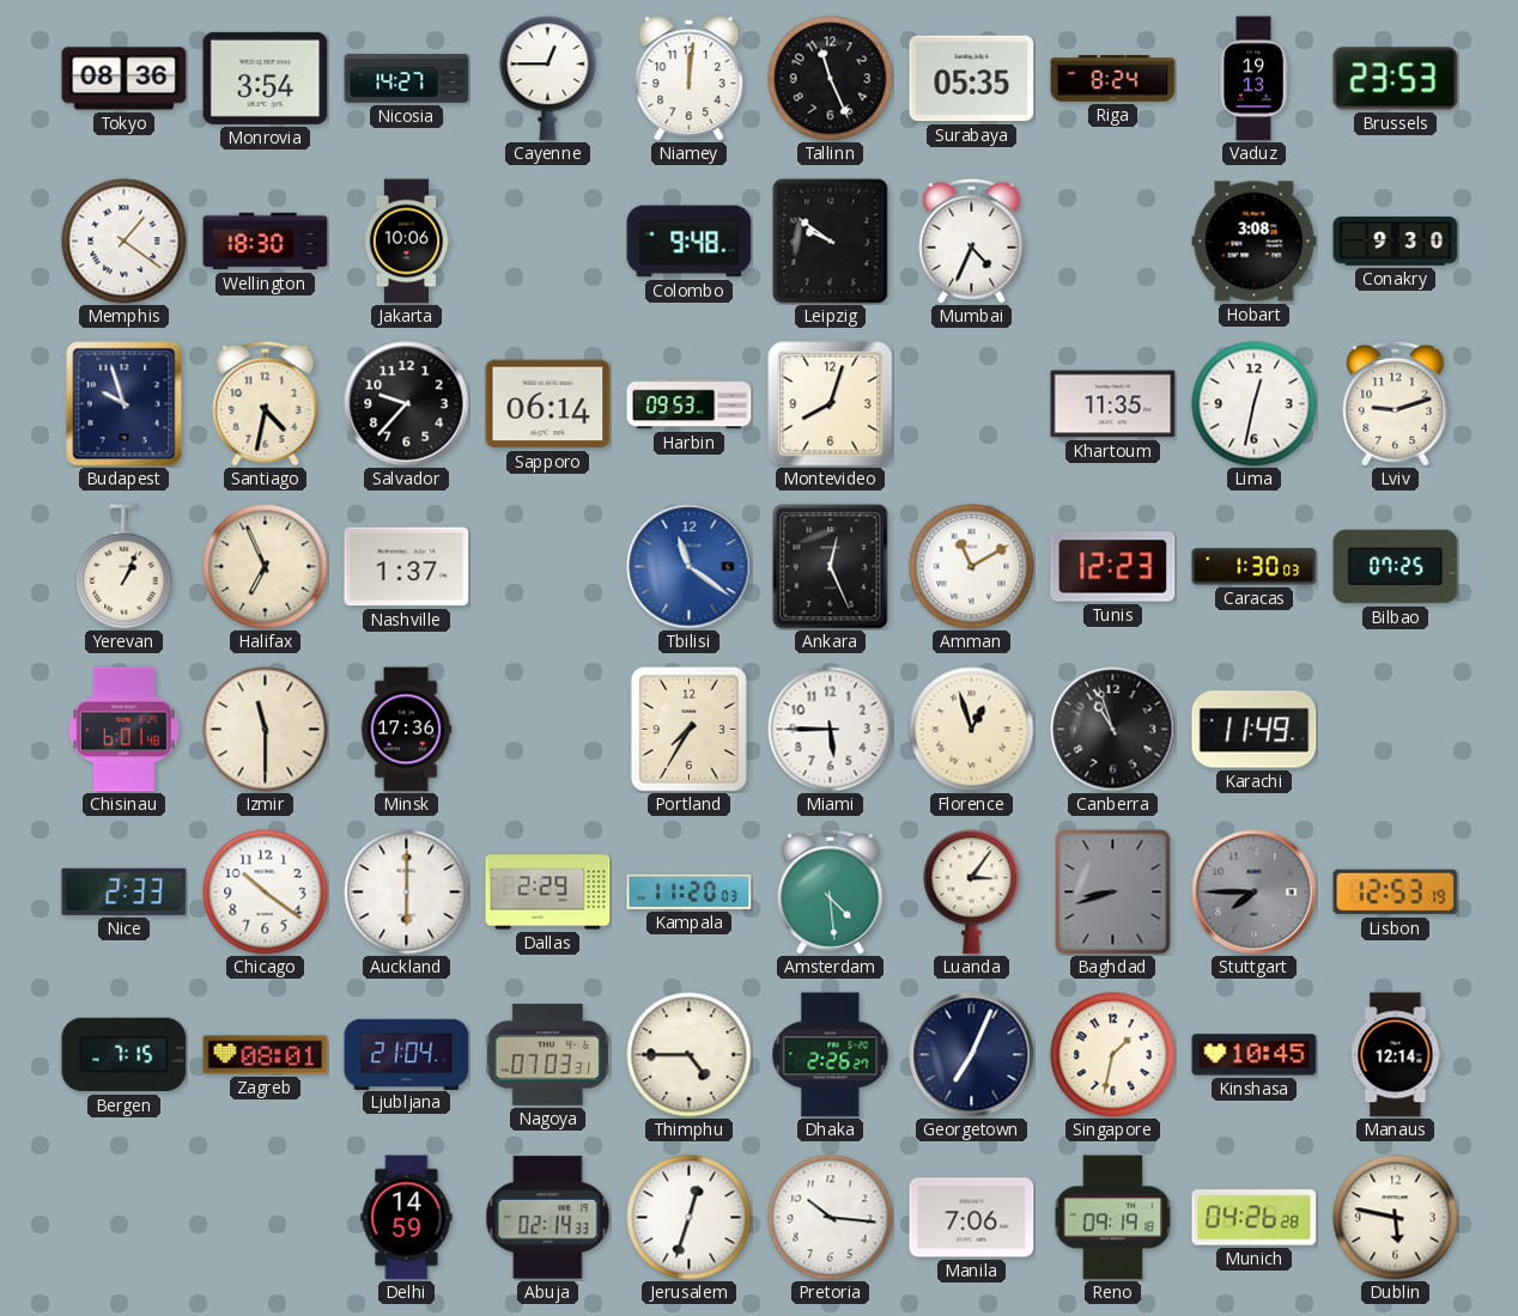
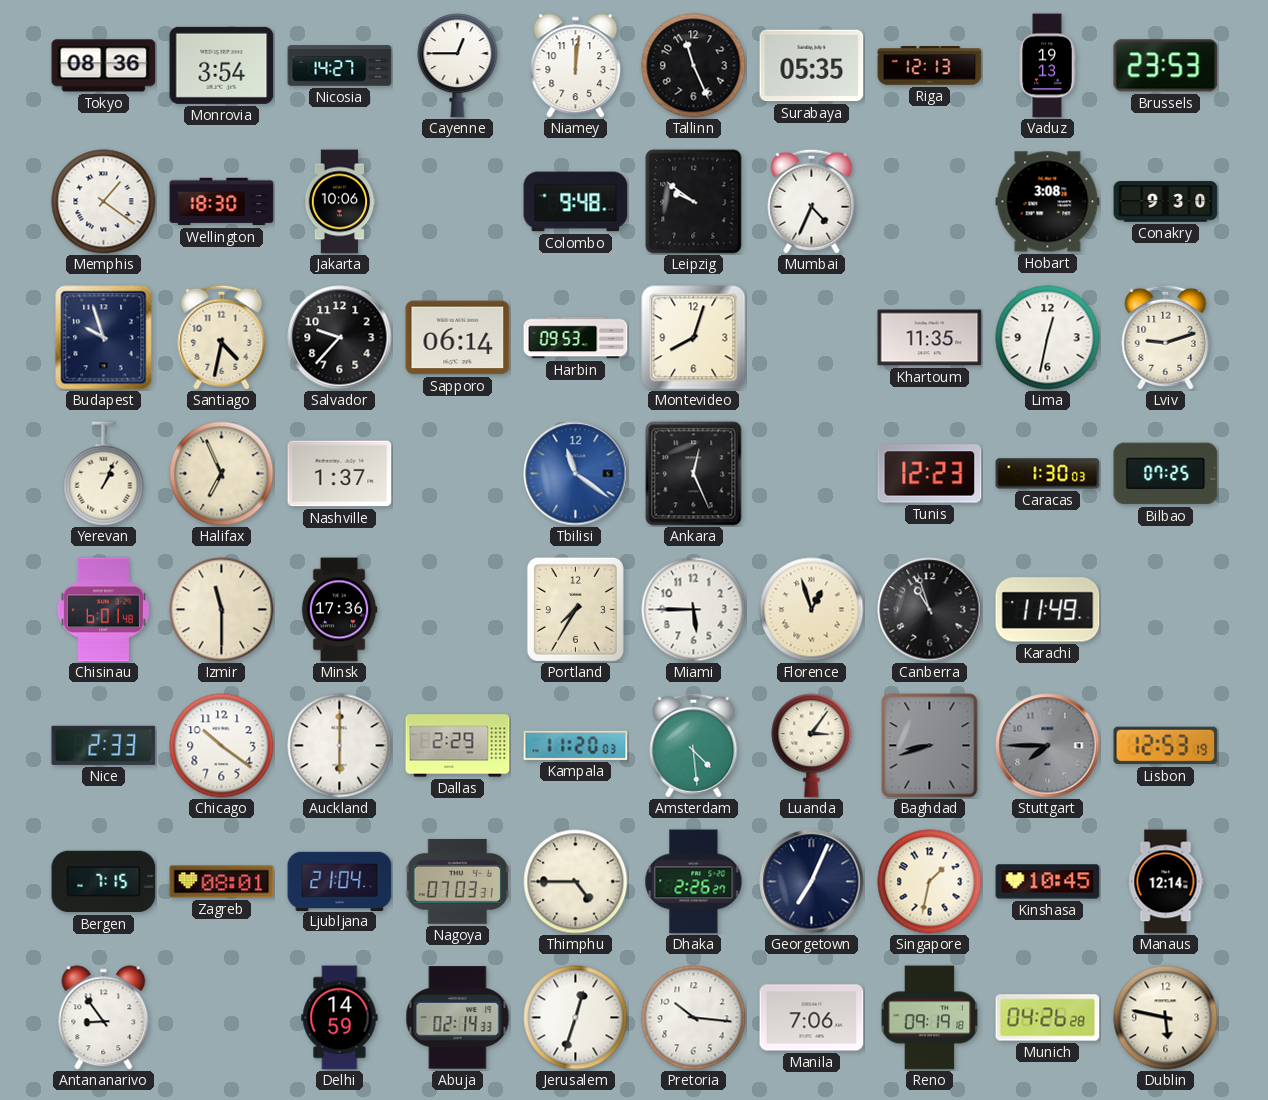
Riga: 8:24 -> 12:13 (930, 66)
Amman: 11:10 -> none (972, 567)
Antananarivo: none -> 8:54 (104, 1018)
